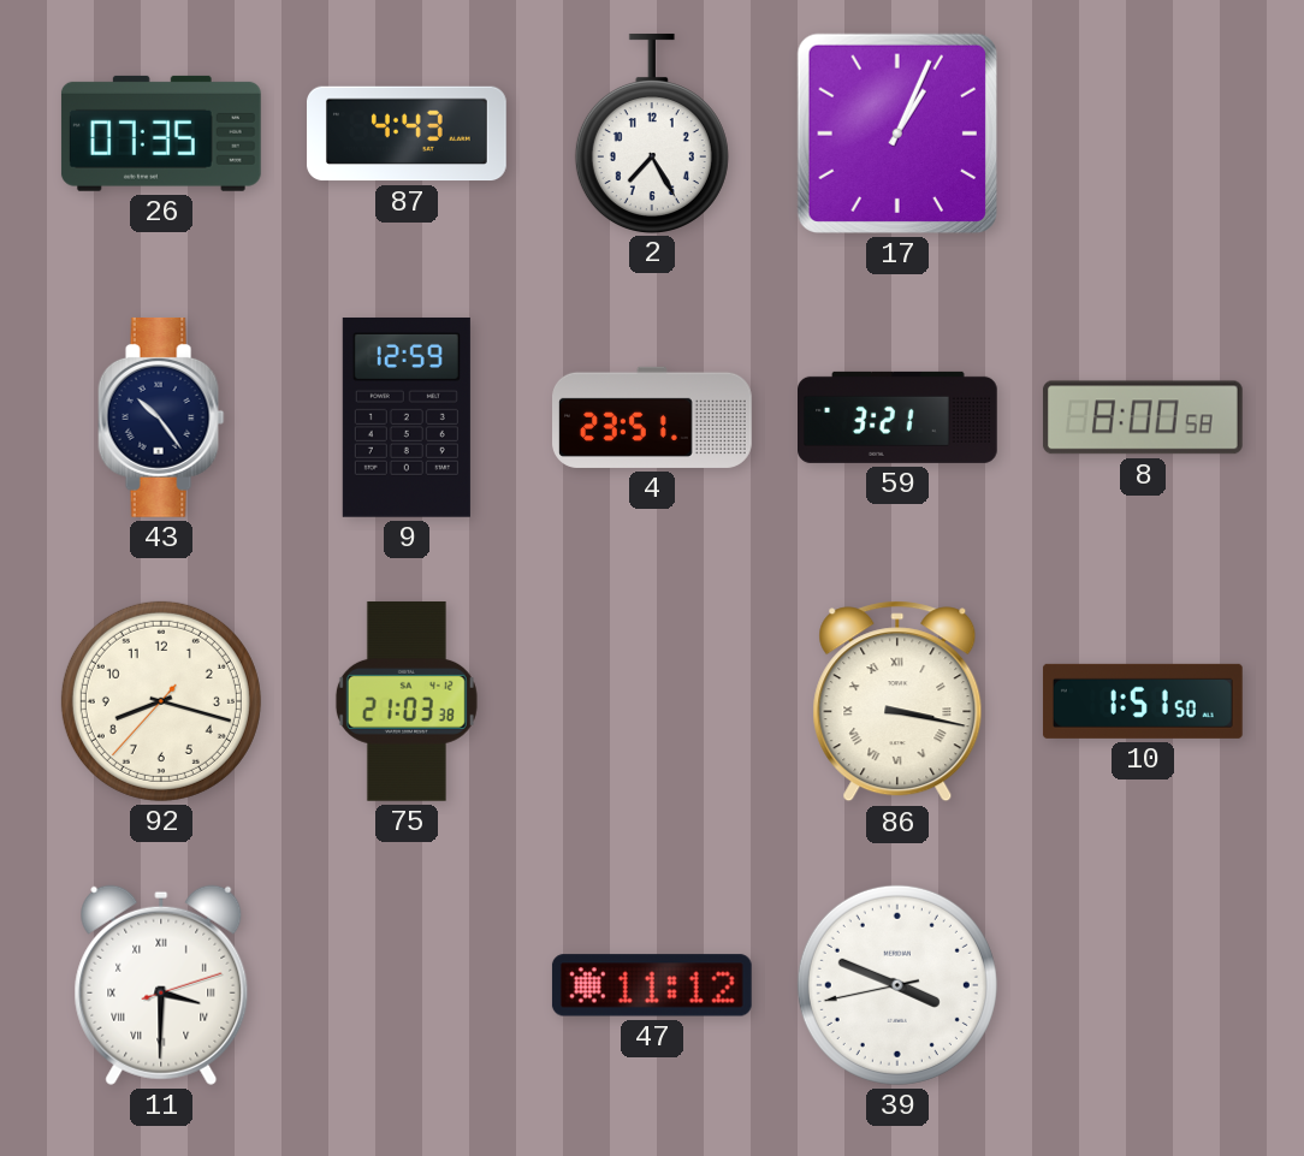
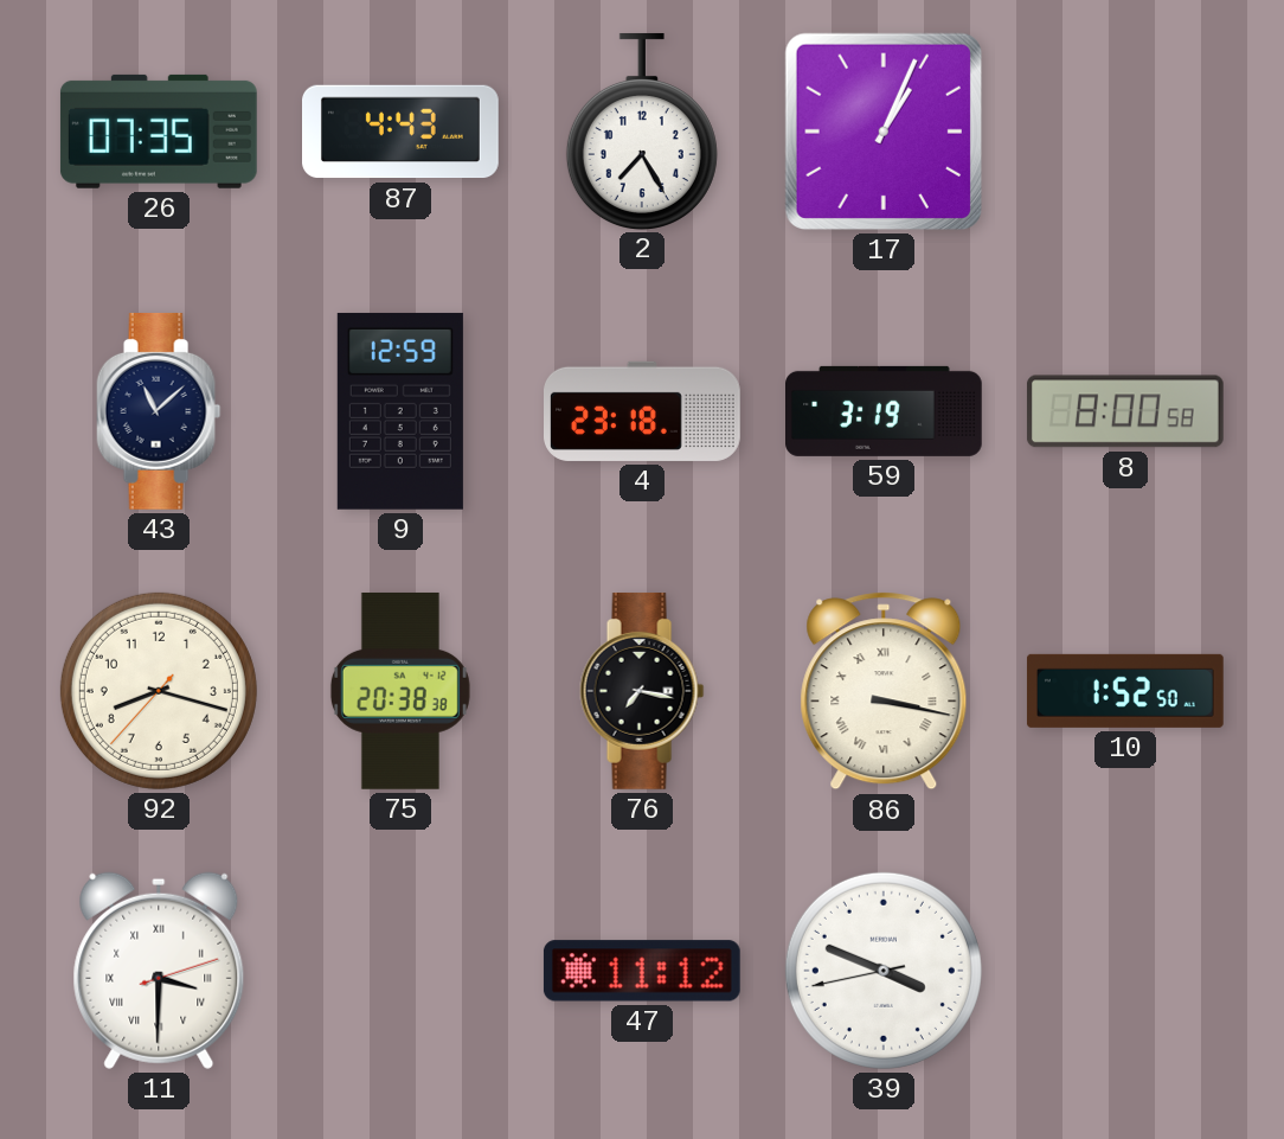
43: 10:24 -> 11:08 (159, 411)
4: 23:51 -> 23:18 (643, 411)
59: 3:21 -> 3:19 (885, 411)
75: 21:03 -> 20:38 (400, 691)
76: none -> 7:17 (642, 691)
10: 1:51 -> 1:52 (1125, 691)
